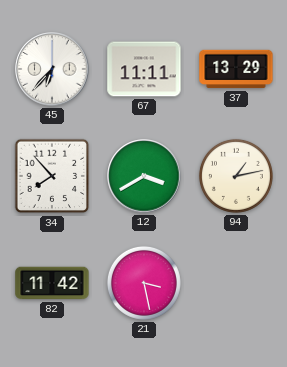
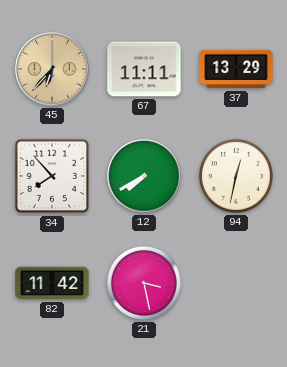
45 dial: white -> champagne (52, 69)
12: 3:40 -> 7:40 (144, 176)
94: 1:13 -> 12:32 (236, 176)
